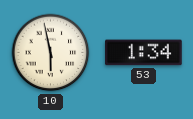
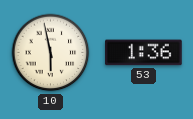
53: 1:34 -> 1:36 (144, 53)
